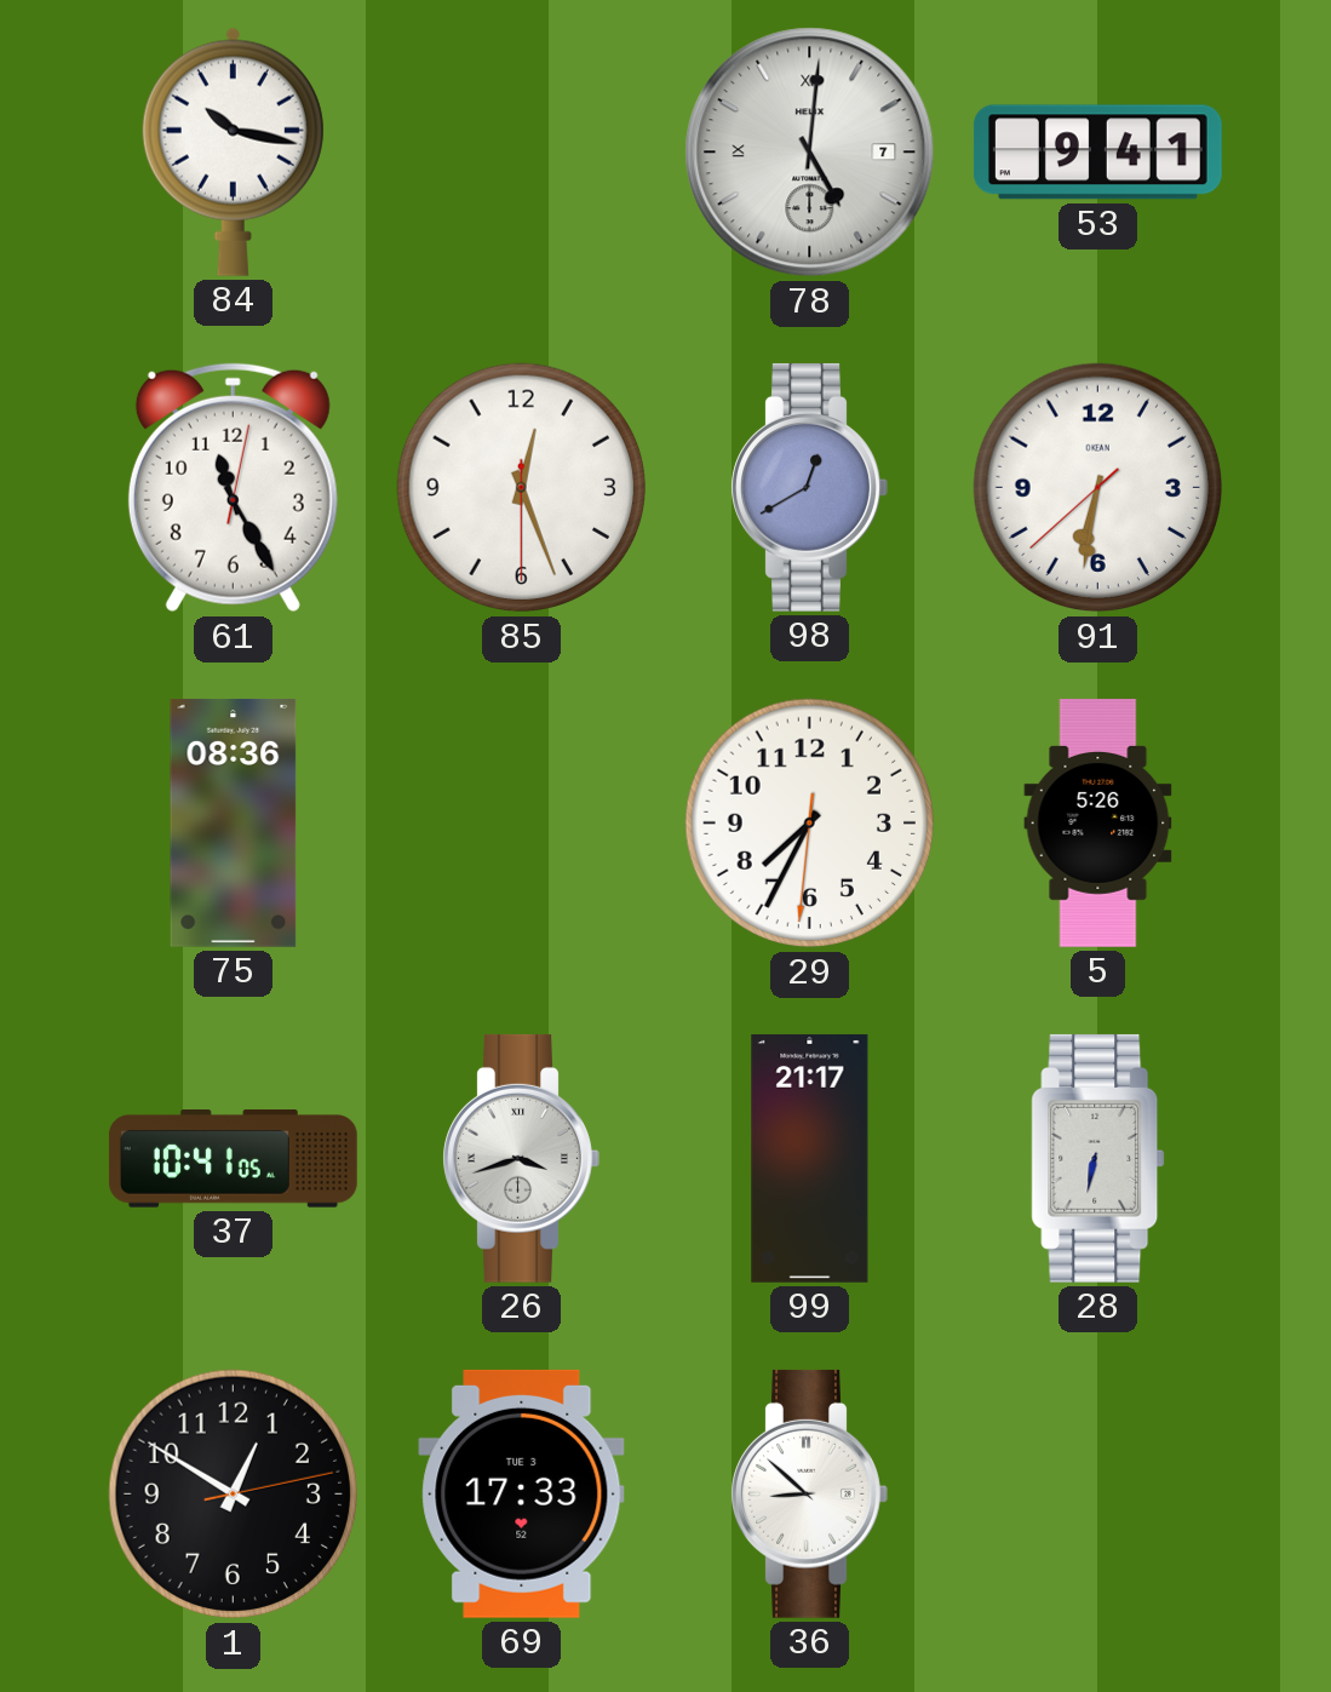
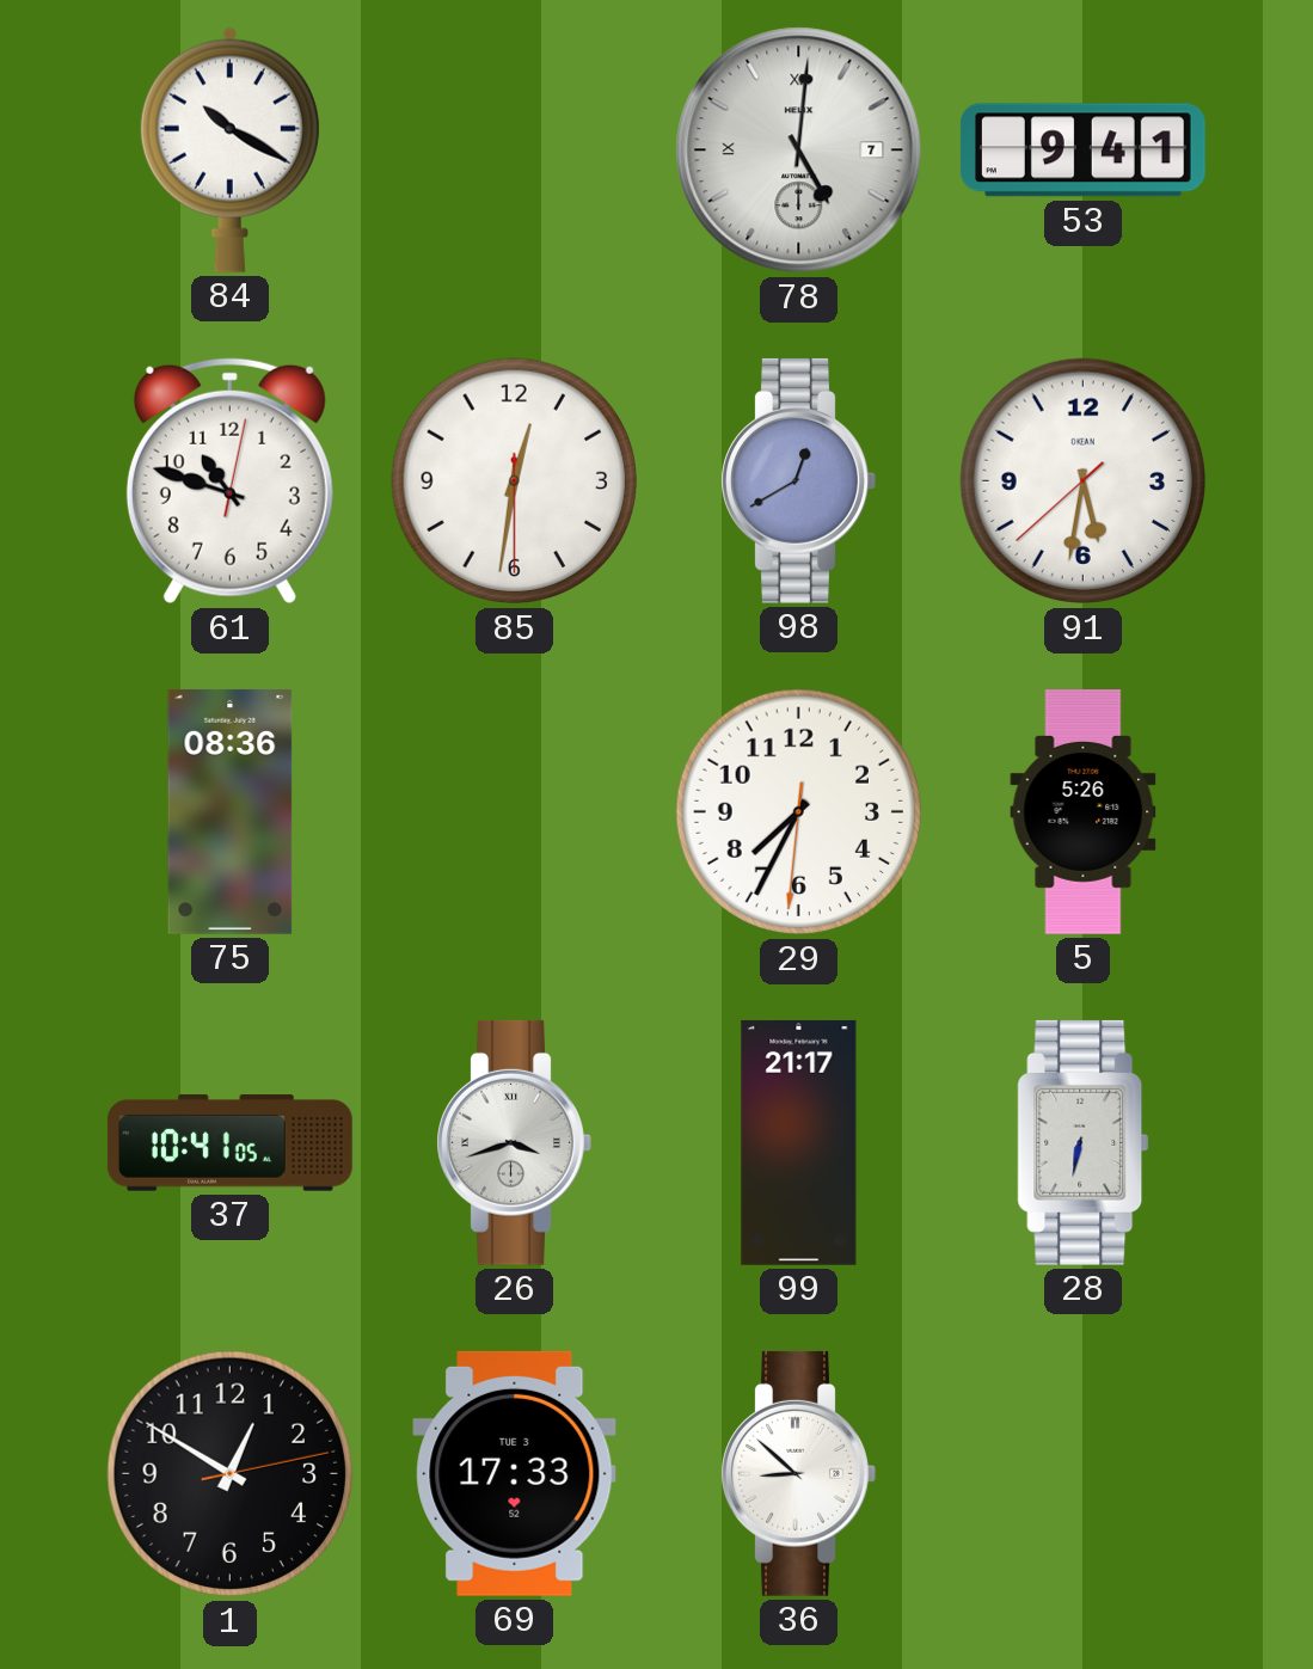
84: 10:17 -> 10:20 (229, 149)
61: 11:25 -> 10:48 (229, 481)
85: 12:26 -> 12:31 (515, 481)
91: 6:31 -> 5:31 (1084, 481)
